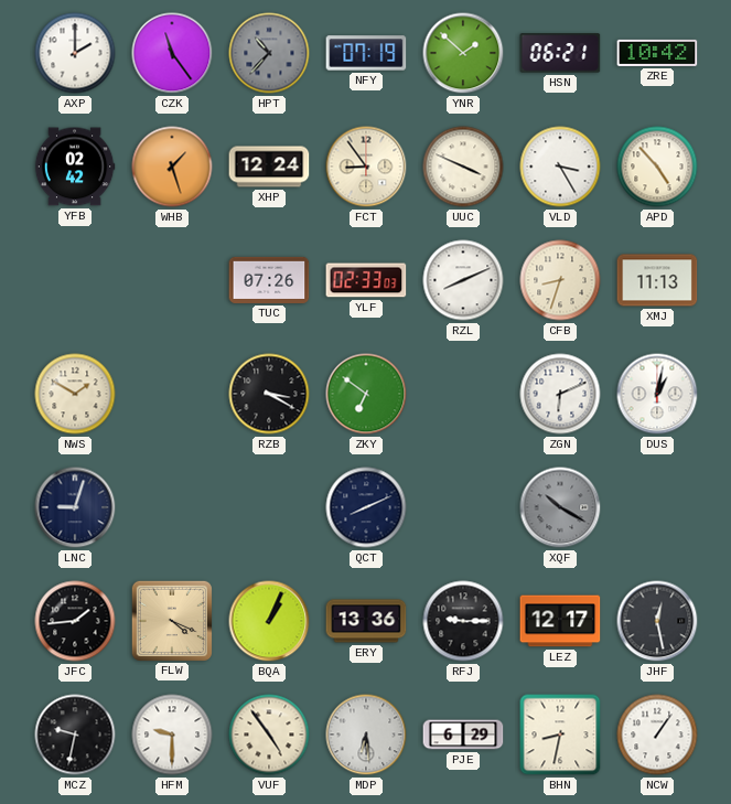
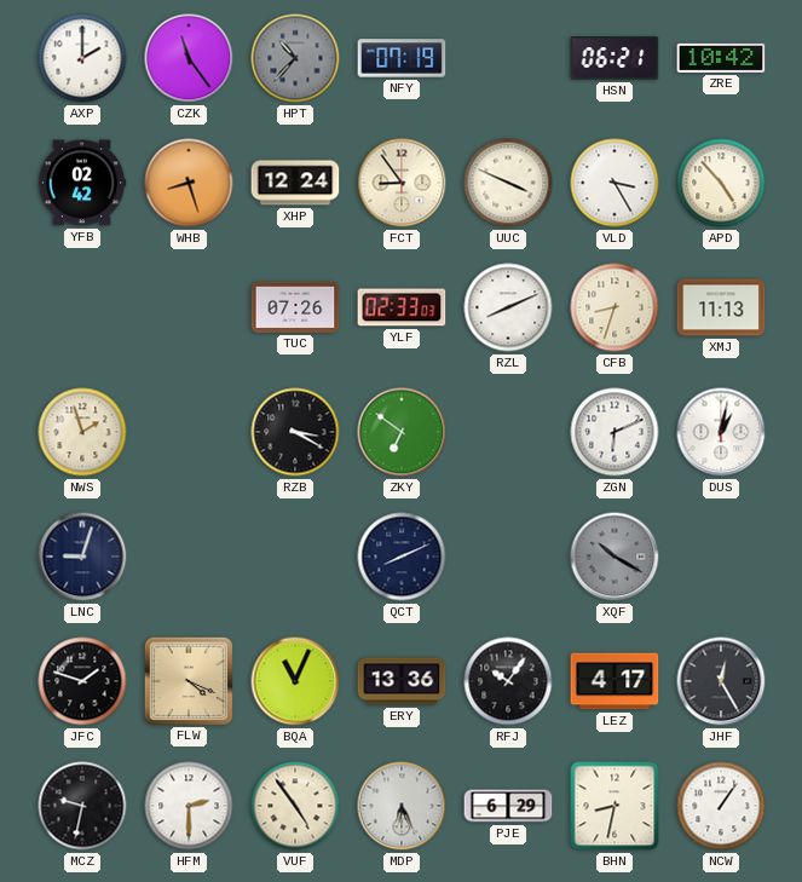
YNR: 1:52 -> none (463, 53)
WHB: 1:27 -> 8:27 (189, 183)
NWS: 1:50 -> 1:57 (82, 432)
JFC: 1:44 -> 1:48 (82, 681)
BQA: 1:04 -> 11:04 (295, 681)
RFJ: 9:15 -> 10:06 (508, 681)
LEZ: 12:17 -> 4:17 (615, 681)
JHF: 12:28 -> 12:25 (721, 681)
HFM: 9:30 -> 2:30 (189, 806)
MDP: 6:29 -> 6:26 (402, 806)
